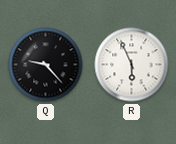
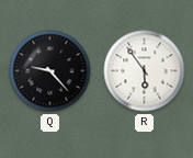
R: 5:56 -> 5:54 (145, 71)
